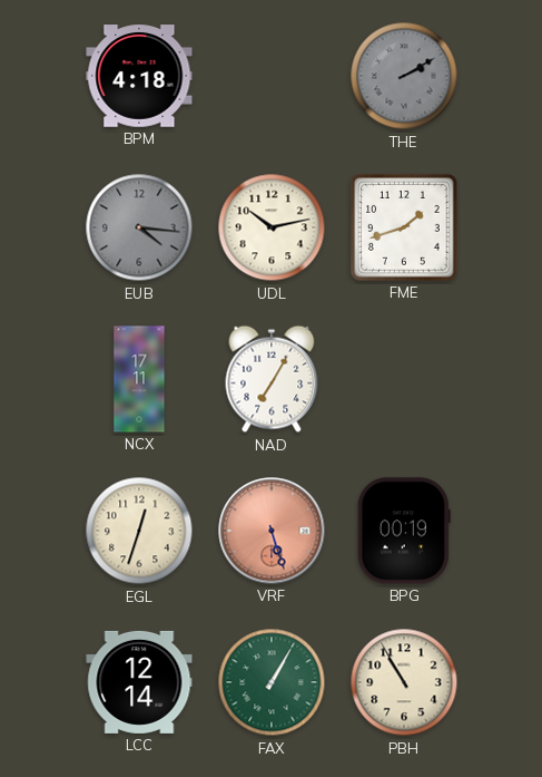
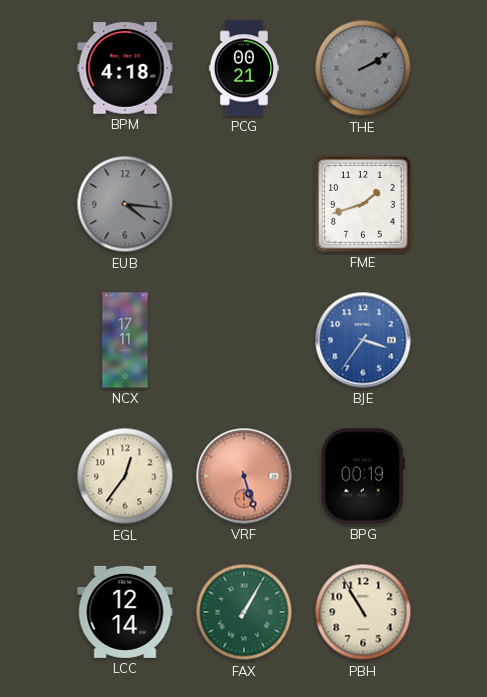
PCG: none -> 00:21 (244, 68)
UDL: 10:13 -> none (272, 227)
NAD: 7:05 -> none (272, 379)
BJE: none -> 3:36 (363, 340)
EGL: 12:33 -> 12:36 (125, 476)
